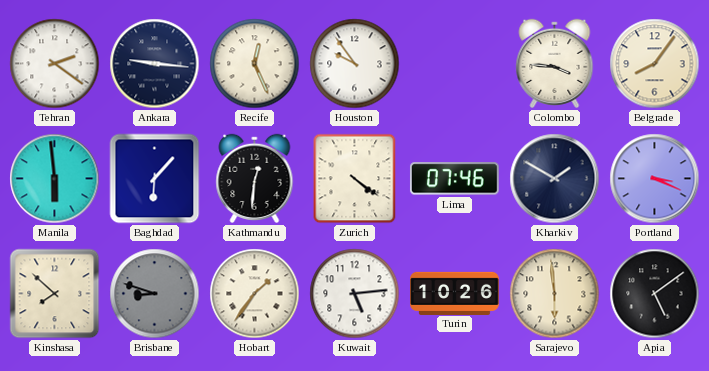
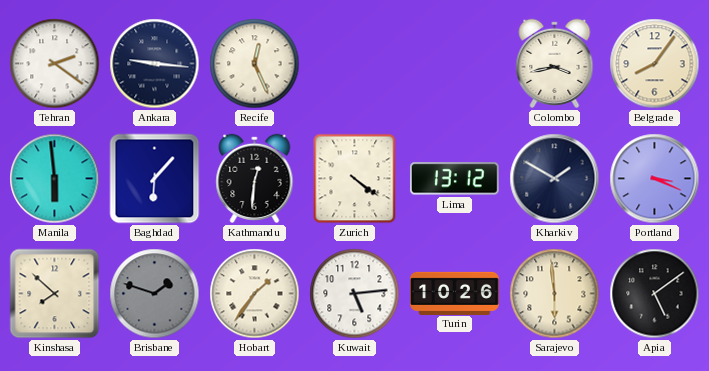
Houston: 9:54 -> none (355, 64)
Colombo: 3:46 -> 3:43 (555, 63)
Lima: 07:46 -> 13:12 (454, 179)
Brisbane: 8:48 -> 1:48 (155, 294)
